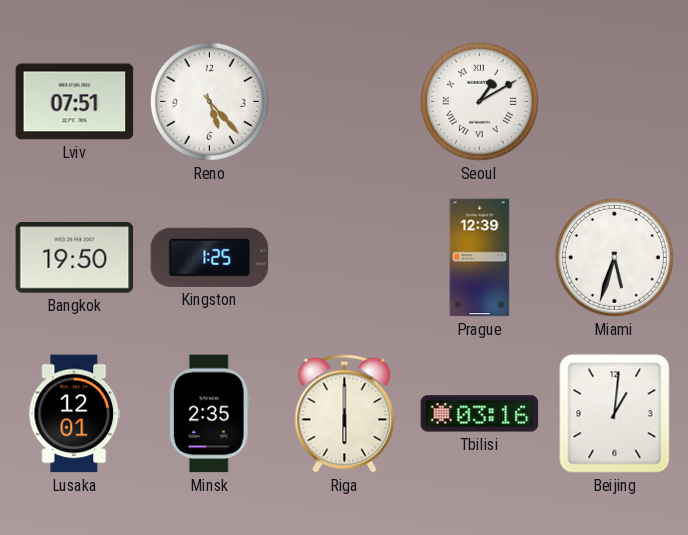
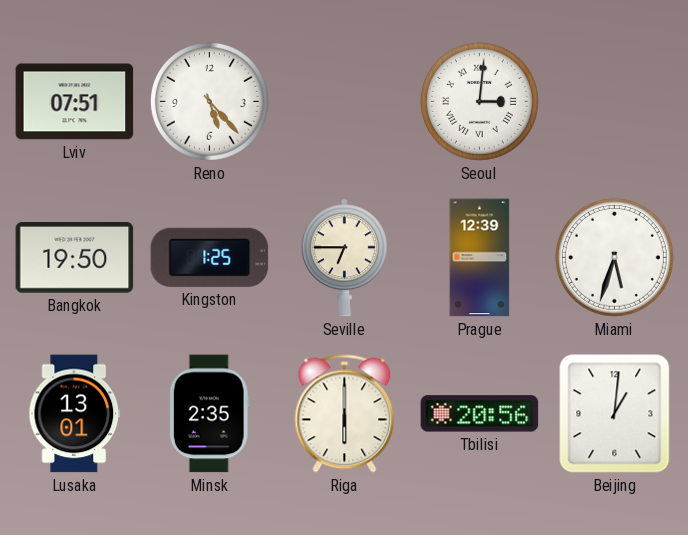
Seoul: 1:10 -> 3:01 (479, 101)
Seville: none -> 6:45 (344, 258)
Lusaka: 12:01 -> 13:01 (75, 414)
Tbilisi: 03:16 -> 20:56 (480, 414)
